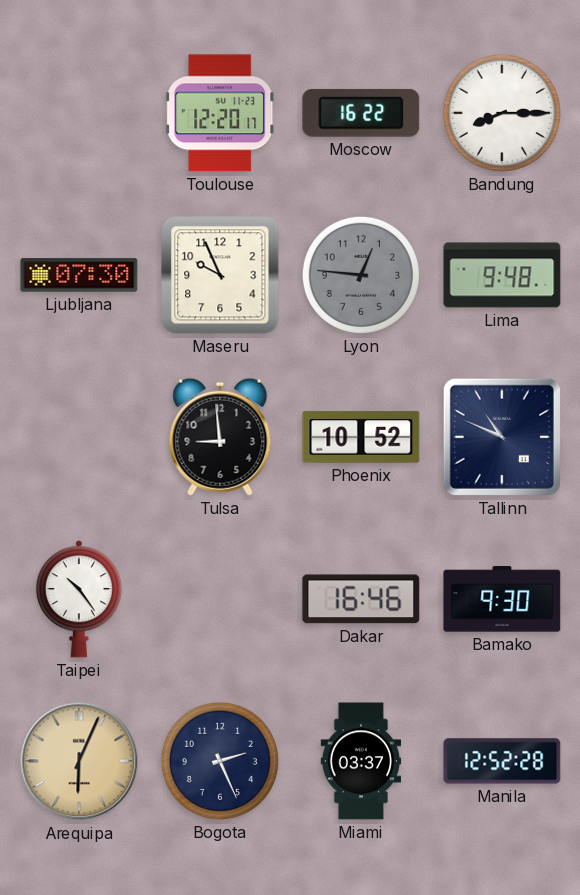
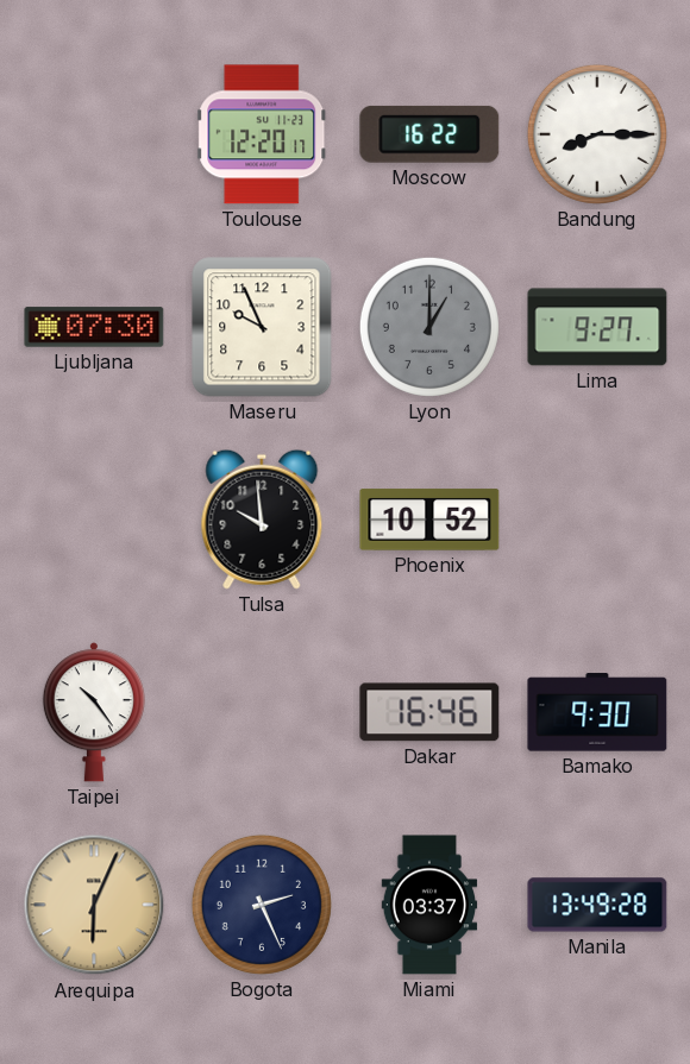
Lyon: 12:46 -> 1:00 (429, 327)
Lima: 9:48 -> 9:27 (597, 327)
Tulsa: 8:59 -> 9:59 (262, 520)
Tallinn: 10:49 -> none (502, 437)
Manila: 12:52 -> 13:49 (597, 905)
